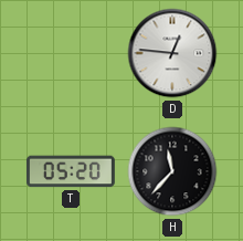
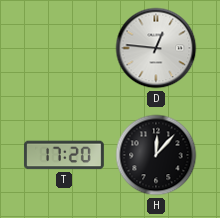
T: 05:20 -> 17:20 (64, 155)
H: 11:37 -> 12:07 (156, 155)
